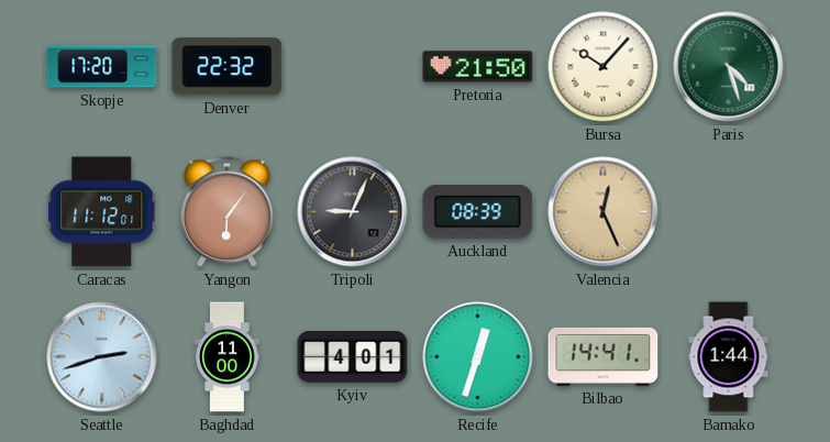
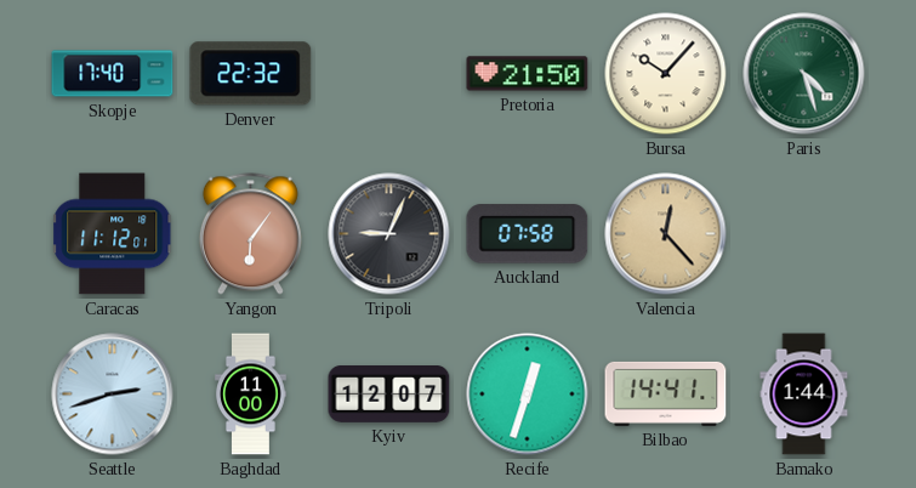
Skopje: 17:20 -> 17:40 (113, 74)
Auckland: 08:39 -> 07:58 (528, 234)
Valencia: 12:26 -> 12:23 (666, 234)
Kyiv: 4:01 -> 12:07 (389, 395)
